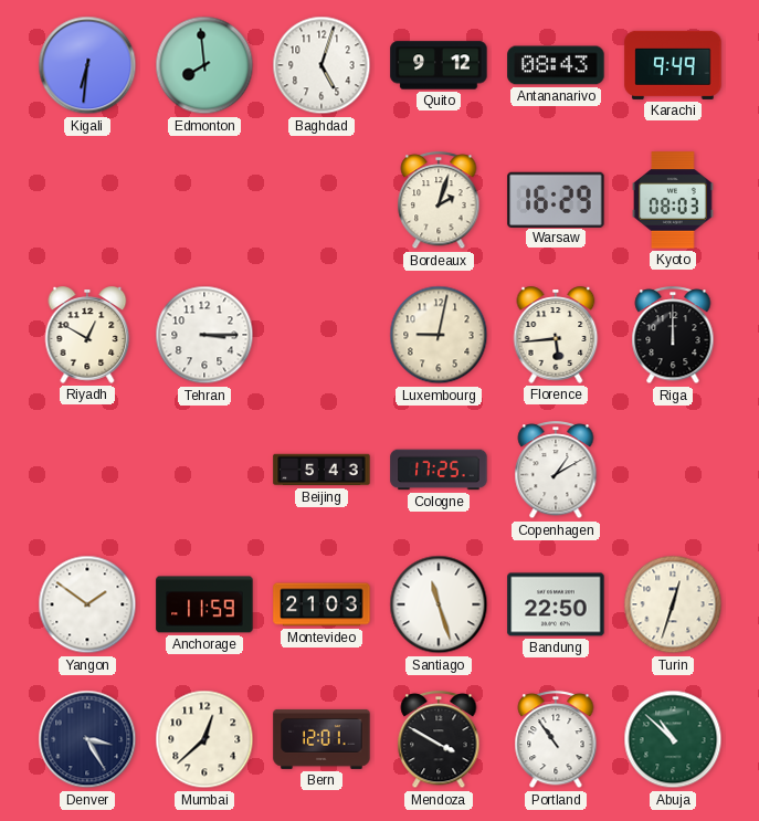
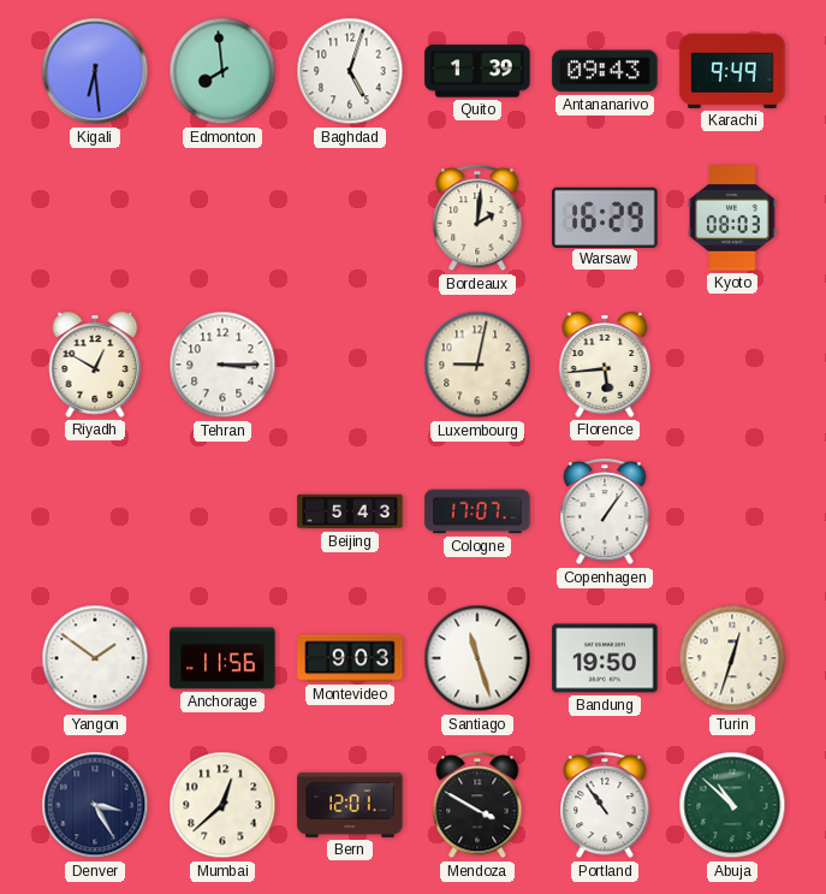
Kigali: 6:31 -> 6:29 (95, 71)
Quito: 9:12 -> 1:39 (477, 71)
Antananarivo: 08:43 -> 09:43 (605, 71)
Bordeaux: 2:03 -> 2:01 (477, 219)
Riga: 12:00 -> none (673, 336)
Cologne: 17:25 -> 17:07 (477, 511)
Copenhagen: 1:10 -> 1:06 (605, 513)
Anchorage: 11:59 -> 11:56 (222, 658)
Montevideo: 21:03 -> 9:03 (350, 658)
Bandung: 22:50 -> 19:50 (605, 658)
